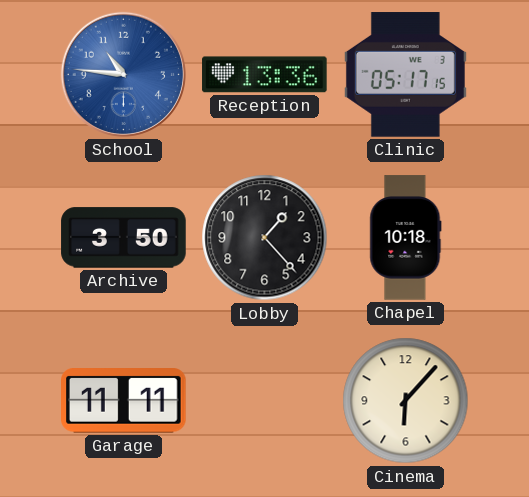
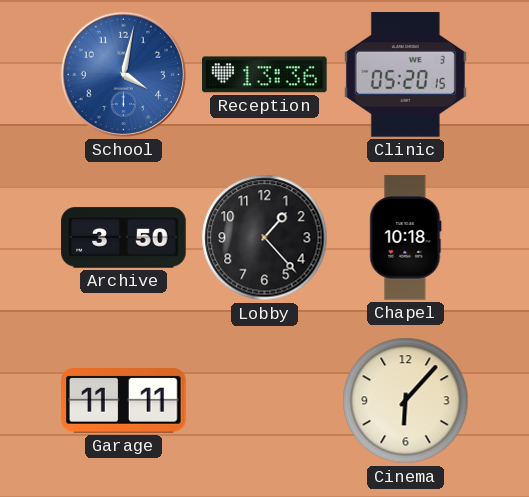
School: 10:46 -> 4:02 (123, 74)
Clinic: 05:17 -> 05:20 (405, 75)
